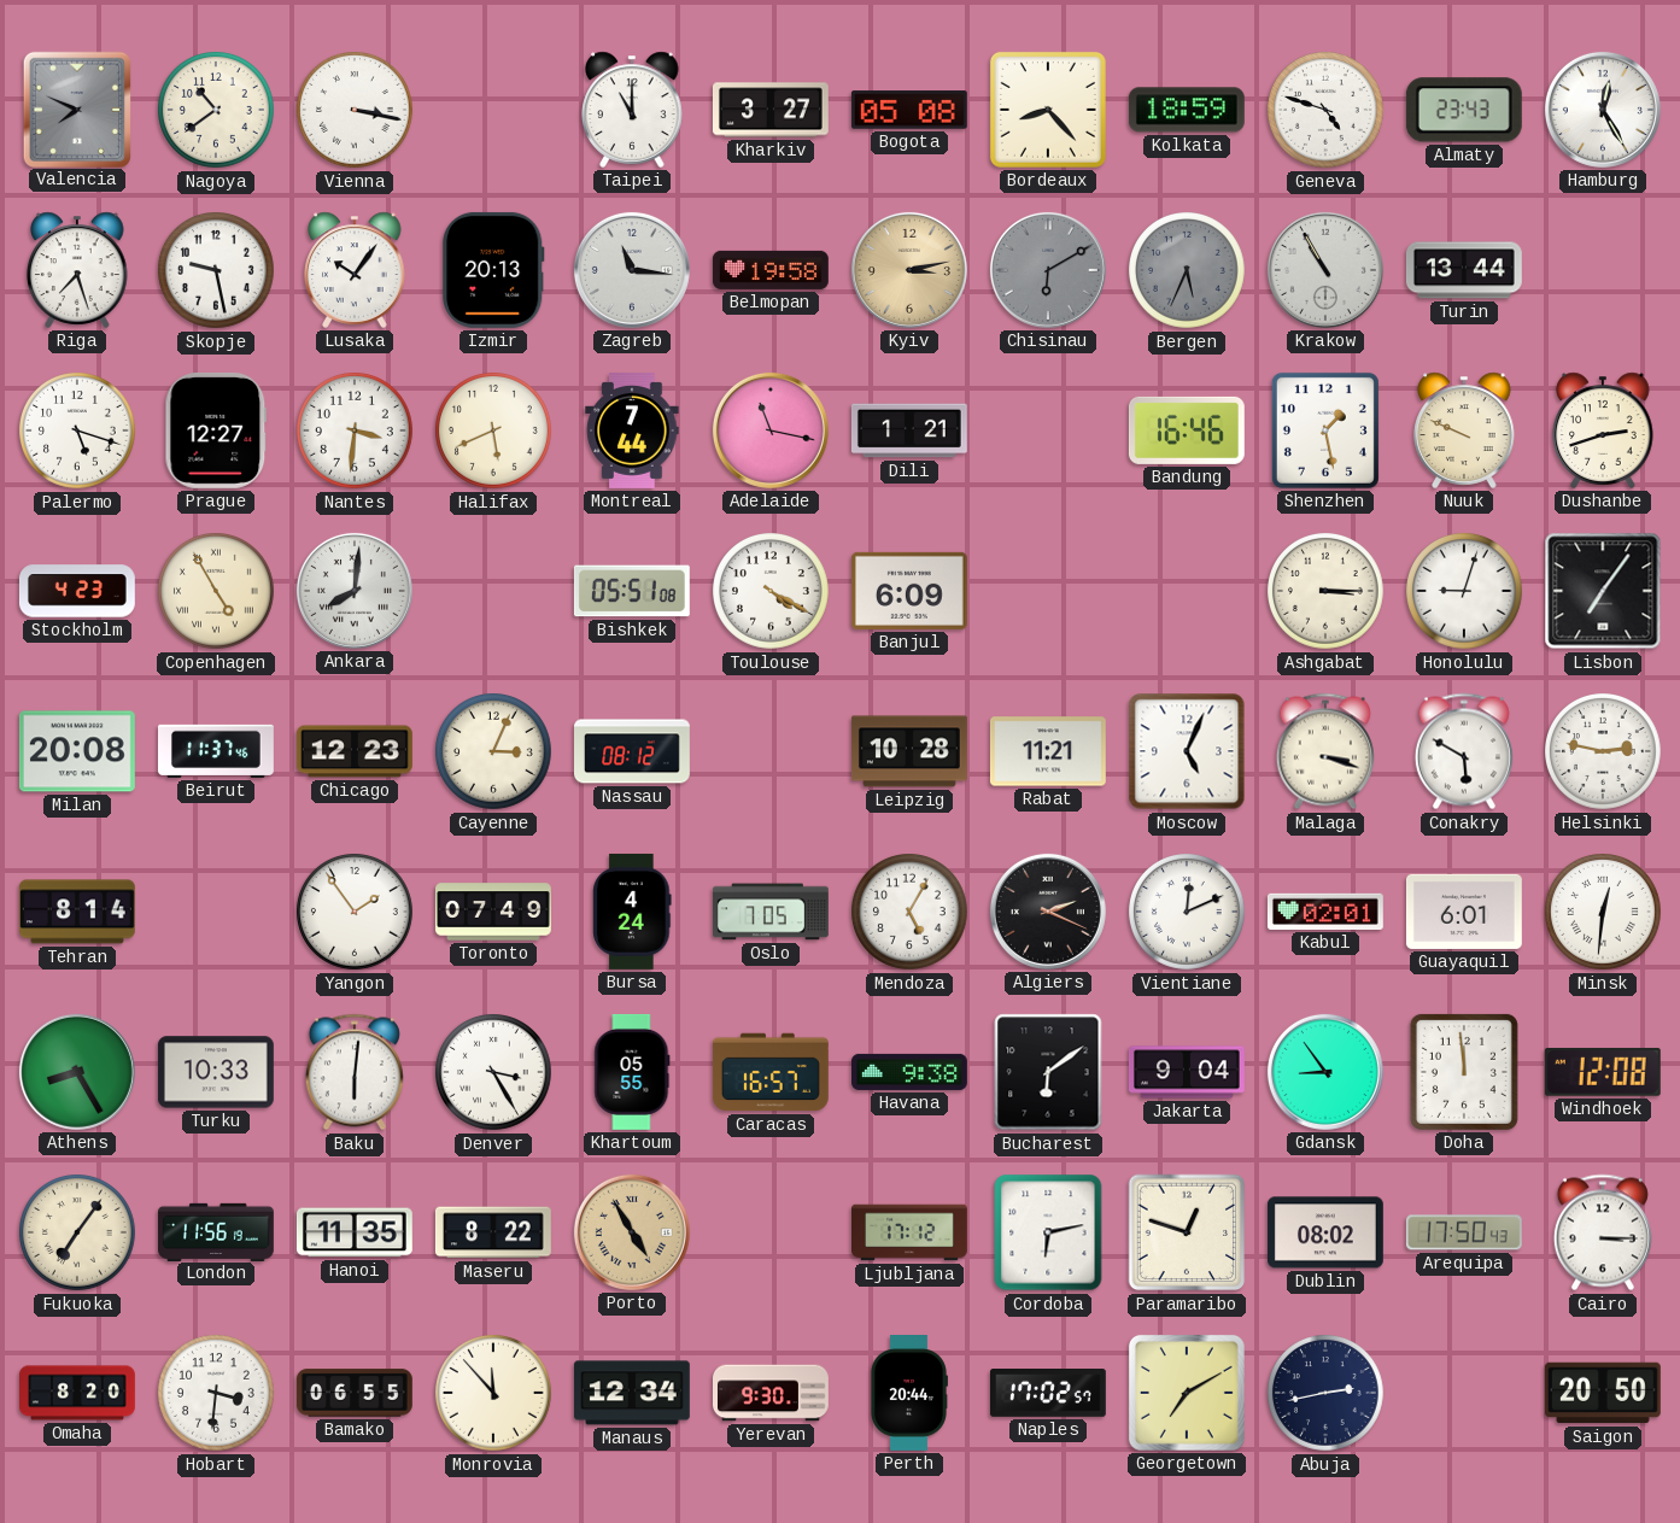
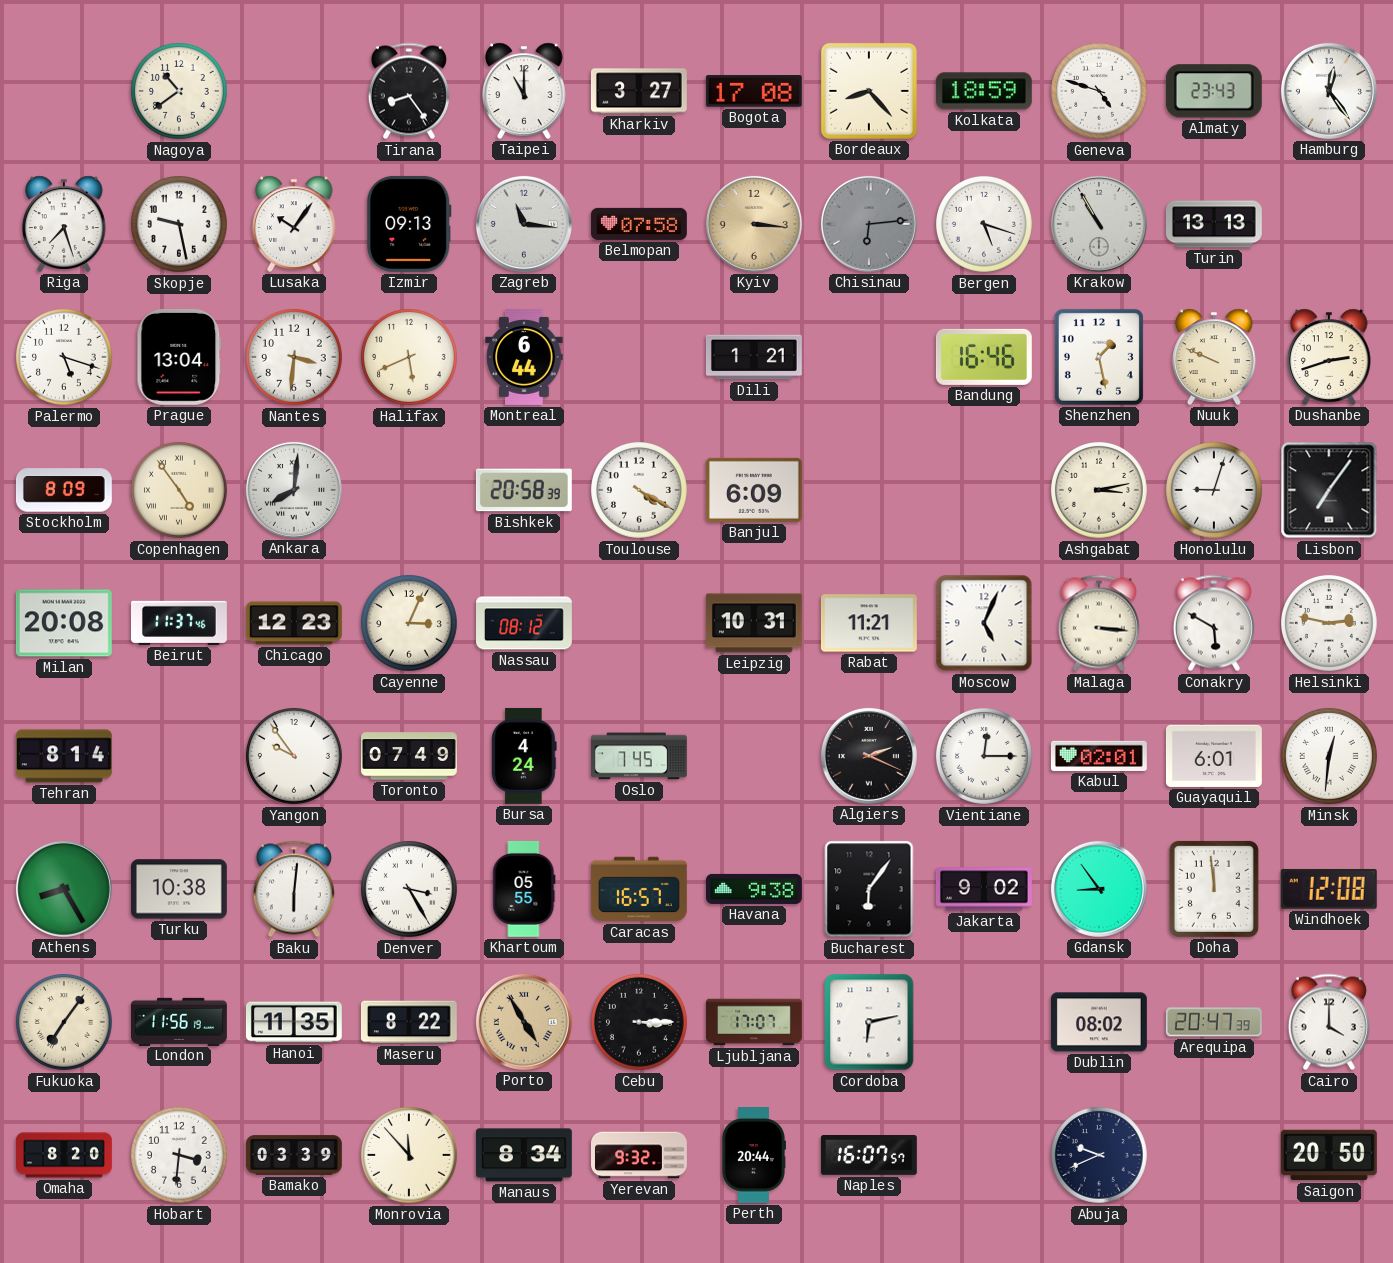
Valencia: 7:49 -> none (76, 109)
Vienna: 3:17 -> none (356, 111)
Tirana: none -> 8:24 (409, 91)
Bogota: 05:08 -> 17:08 (754, 91)
Hamburg: 12:25 -> 12:24 (1329, 91)
Izmir: 20:13 -> 09:13 (410, 224)
Belmopan: 19:58 -> 07:58 (639, 224)
Kyiv: 3:13 -> 3:16 (754, 224)
Chisinau: 6:10 -> 6:14 (869, 224)
Bergen: 5:34 -> 5:18 (985, 225)
Bergen dial: grey -> white (985, 225)
Turin: 13:44 -> 13:13 (1214, 224)
Prague: 12:27 -> 13:04 (179, 357)
Montreal: 7:44 -> 6:44 (524, 357)
Adelaide: 11:17 -> none (771, 430)
Stockholm: 4:23 -> 8:09 (64, 490)
Copenhagen: 4:55 -> 4:54 (180, 491)
Bishkek: 05:51 -> 20:58 (524, 490)
Ashgabat: 3:15 -> 3:13 (1100, 491)
Leipzig: 10:28 -> 10:31 (754, 623)
Malaga: 3:18 -> 3:16 (1099, 623)
Yangon: 1:54 -> 9:54 (295, 757)
Oslo: 7:05 -> 7:45 (639, 756)
Mendoza: 5:05 -> none (911, 913)
Vientiane: 12:11 -> 12:15 (985, 757)
Turku: 10:33 -> 10:38 (179, 889)
Bucharest: 6:09 -> 6:06 (869, 889)
Jakarta: 9:04 -> 9:02 (985, 889)
Cebu: none -> 3:15 (640, 1023)
Ljubljana: 17:12 -> 17:07 (755, 1022)
Paramaribo: 12:48 -> none (1187, 1232)
Arequipa: 17:50 -> 20:47 (1214, 1022)
Cairo: 3:15 -> 4:00 (1329, 1022)
Bamako: 06:55 -> 03:39 (294, 1155)
Manaus: 12:34 -> 8:34 (524, 1155)
Yerevan: 9:30 -> 9:32 (640, 1155)
Naples: 17:02 -> 16:07 (869, 1156)
Georgetown: 7:10 -> none (1187, 1393)
Abuja: 2:43 -> 9:41 (1100, 1156)
